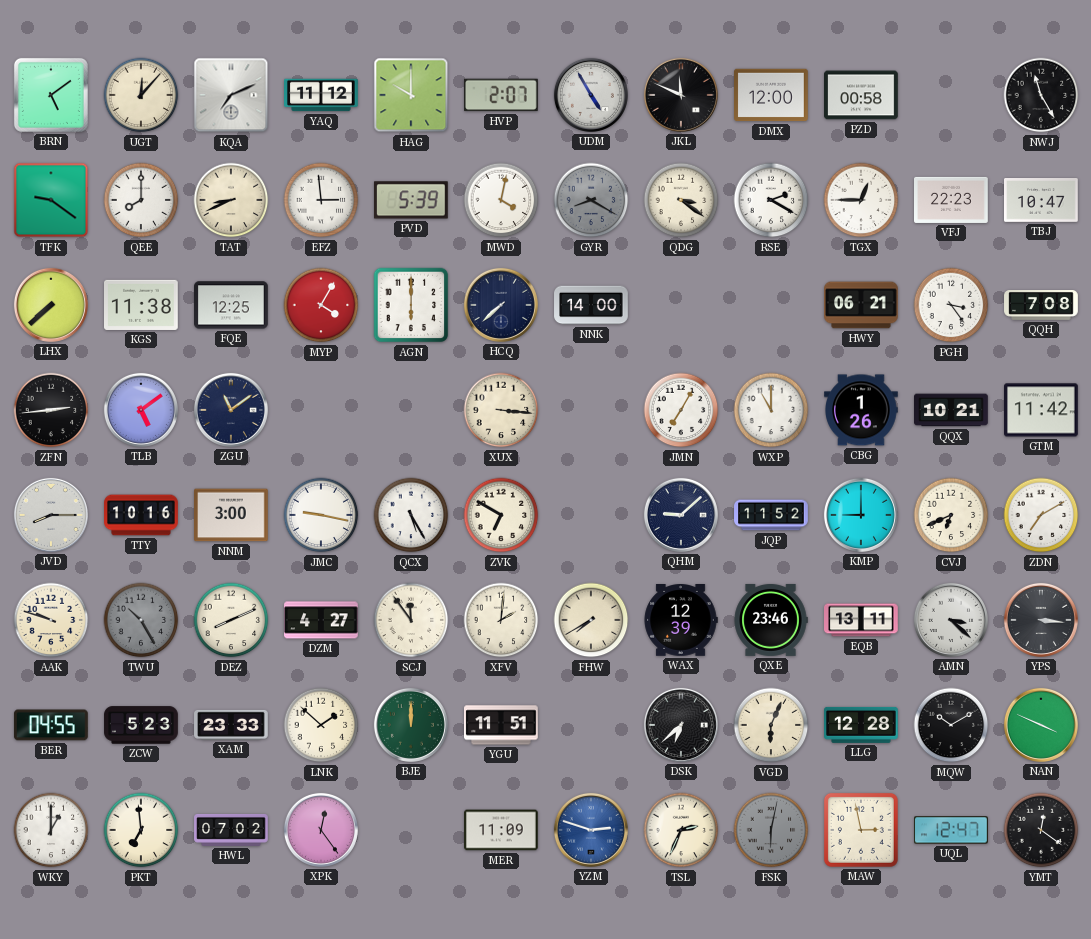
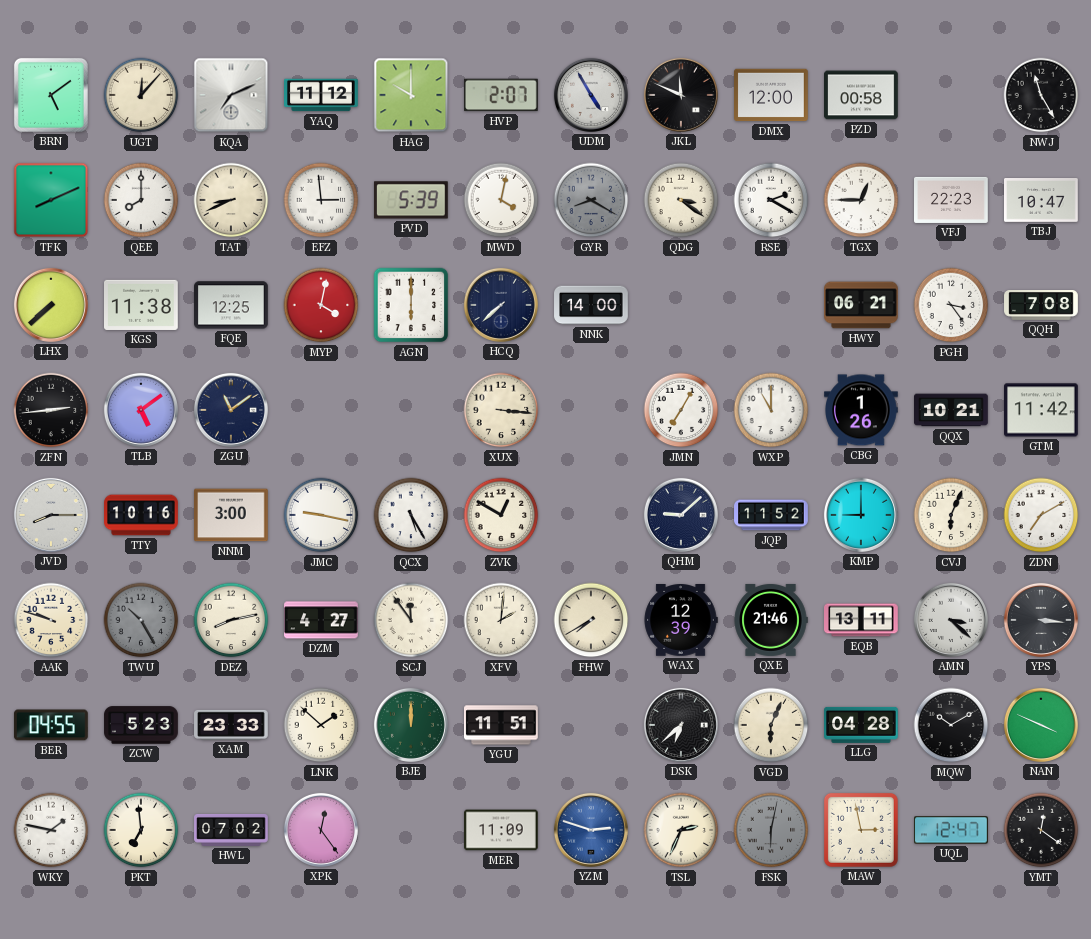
TFK: 9:21 -> 8:11 (51, 200)
MYP: 4:05 -> 4:02 (321, 305)
ZVK: 6:50 -> 12:50 (501, 515)
CVJ: 6:41 -> 6:04 (951, 515)
DEZ: 8:11 -> 8:13 (231, 620)
QXE: 23:46 -> 21:46 (771, 620)
LLG: 12:28 -> 04:28 (862, 725)
WKY: 1:00 -> 1:47 (51, 830)
